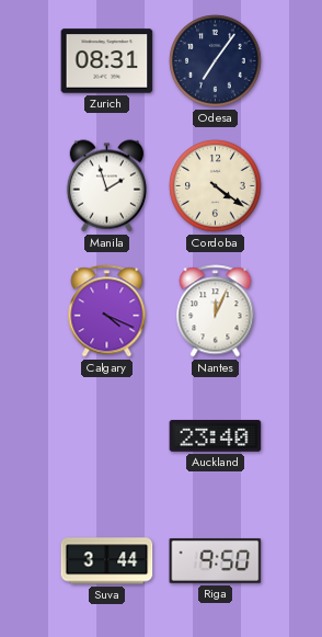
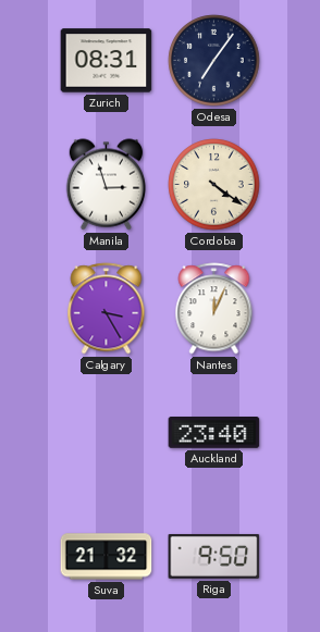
Manila: 1:57 -> 2:57 (107, 185)
Calgary: 4:19 -> 3:25 (107, 309)
Suva: 3:44 -> 21:32 (107, 557)
